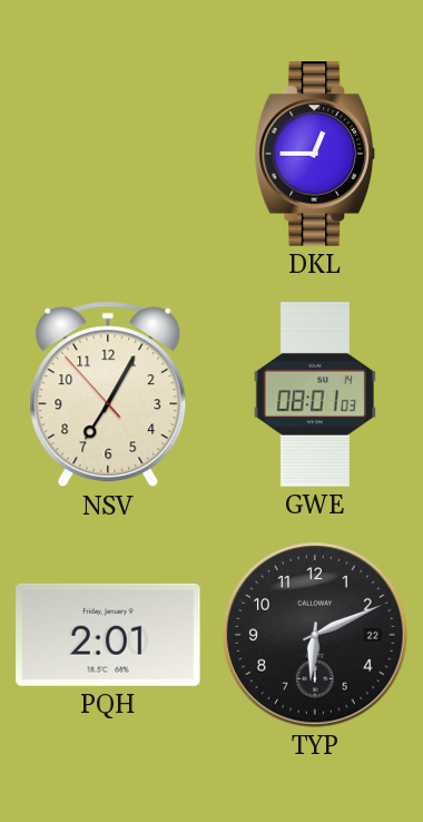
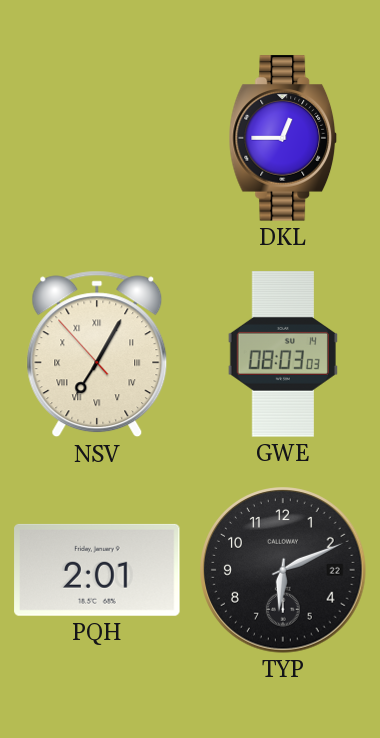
NSV numerals: Arabic -> Roman (97, 354)
GWE: 08:01 -> 08:03 (283, 354)
